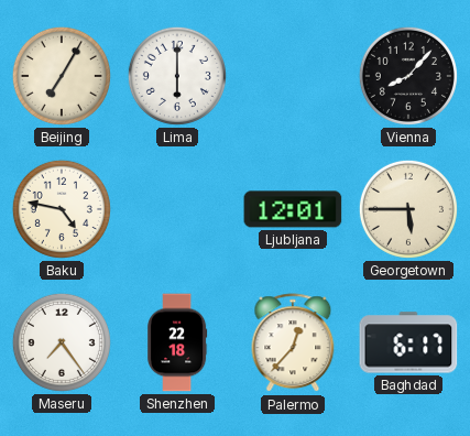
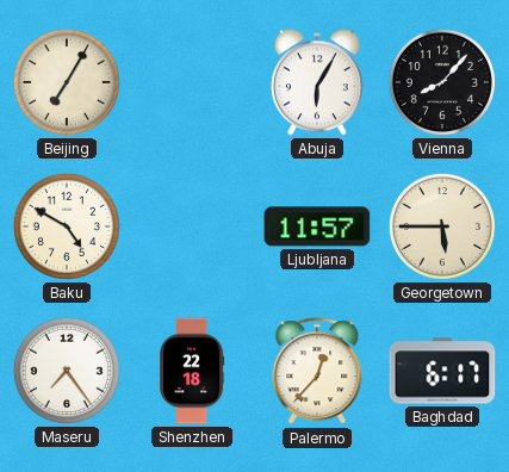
Lima: 6:00 -> none (177, 76)
Abuja: none -> 6:05 (317, 82)
Baku: 4:47 -> 4:50 (67, 226)
Ljubljana: 12:01 -> 11:57 (317, 226)
